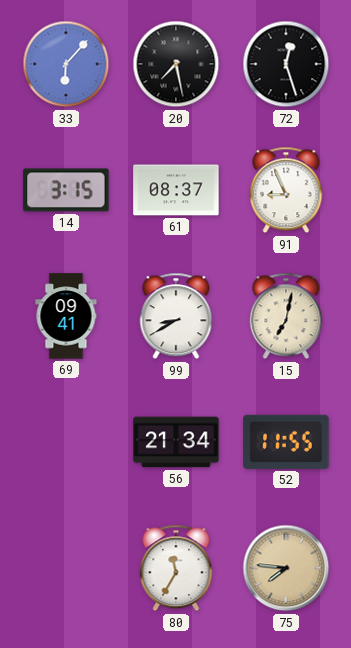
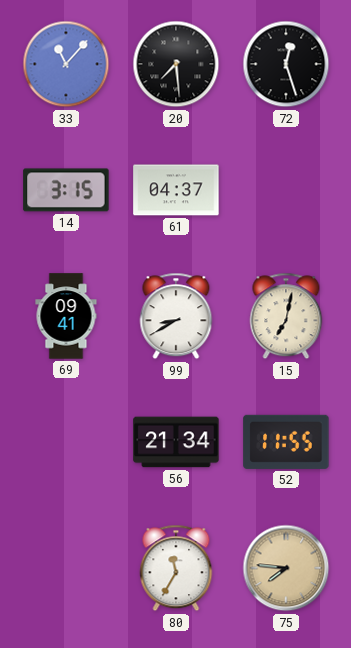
33: 6:07 -> 11:07 (66, 64)
20: 7:28 -> 7:29 (176, 64)
61: 08:37 -> 04:37 (176, 190)
91: 8:56 -> none (286, 190)
